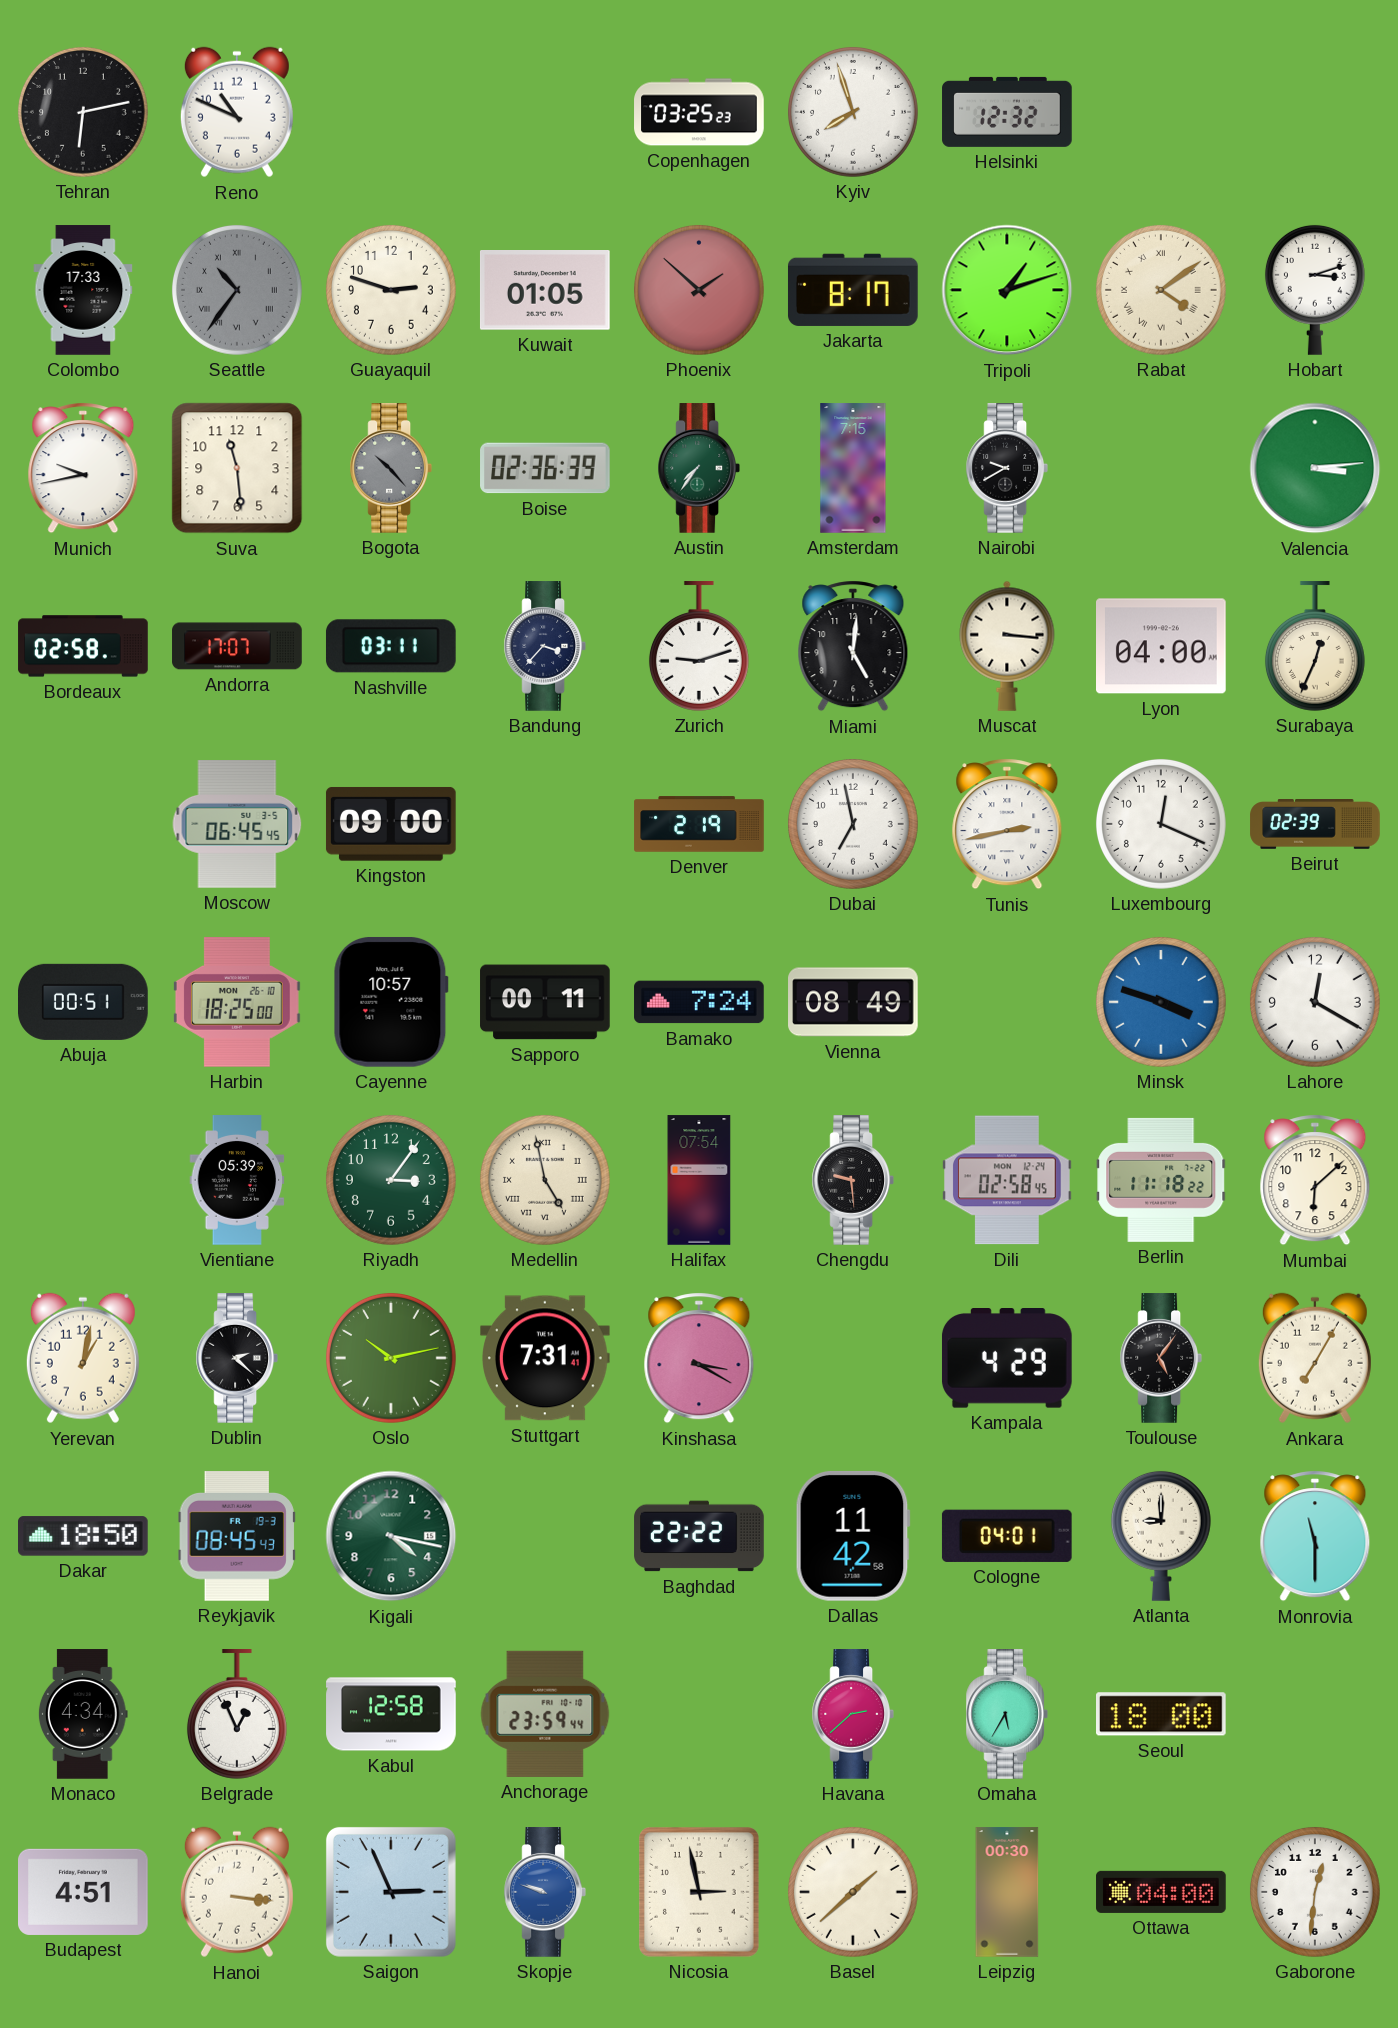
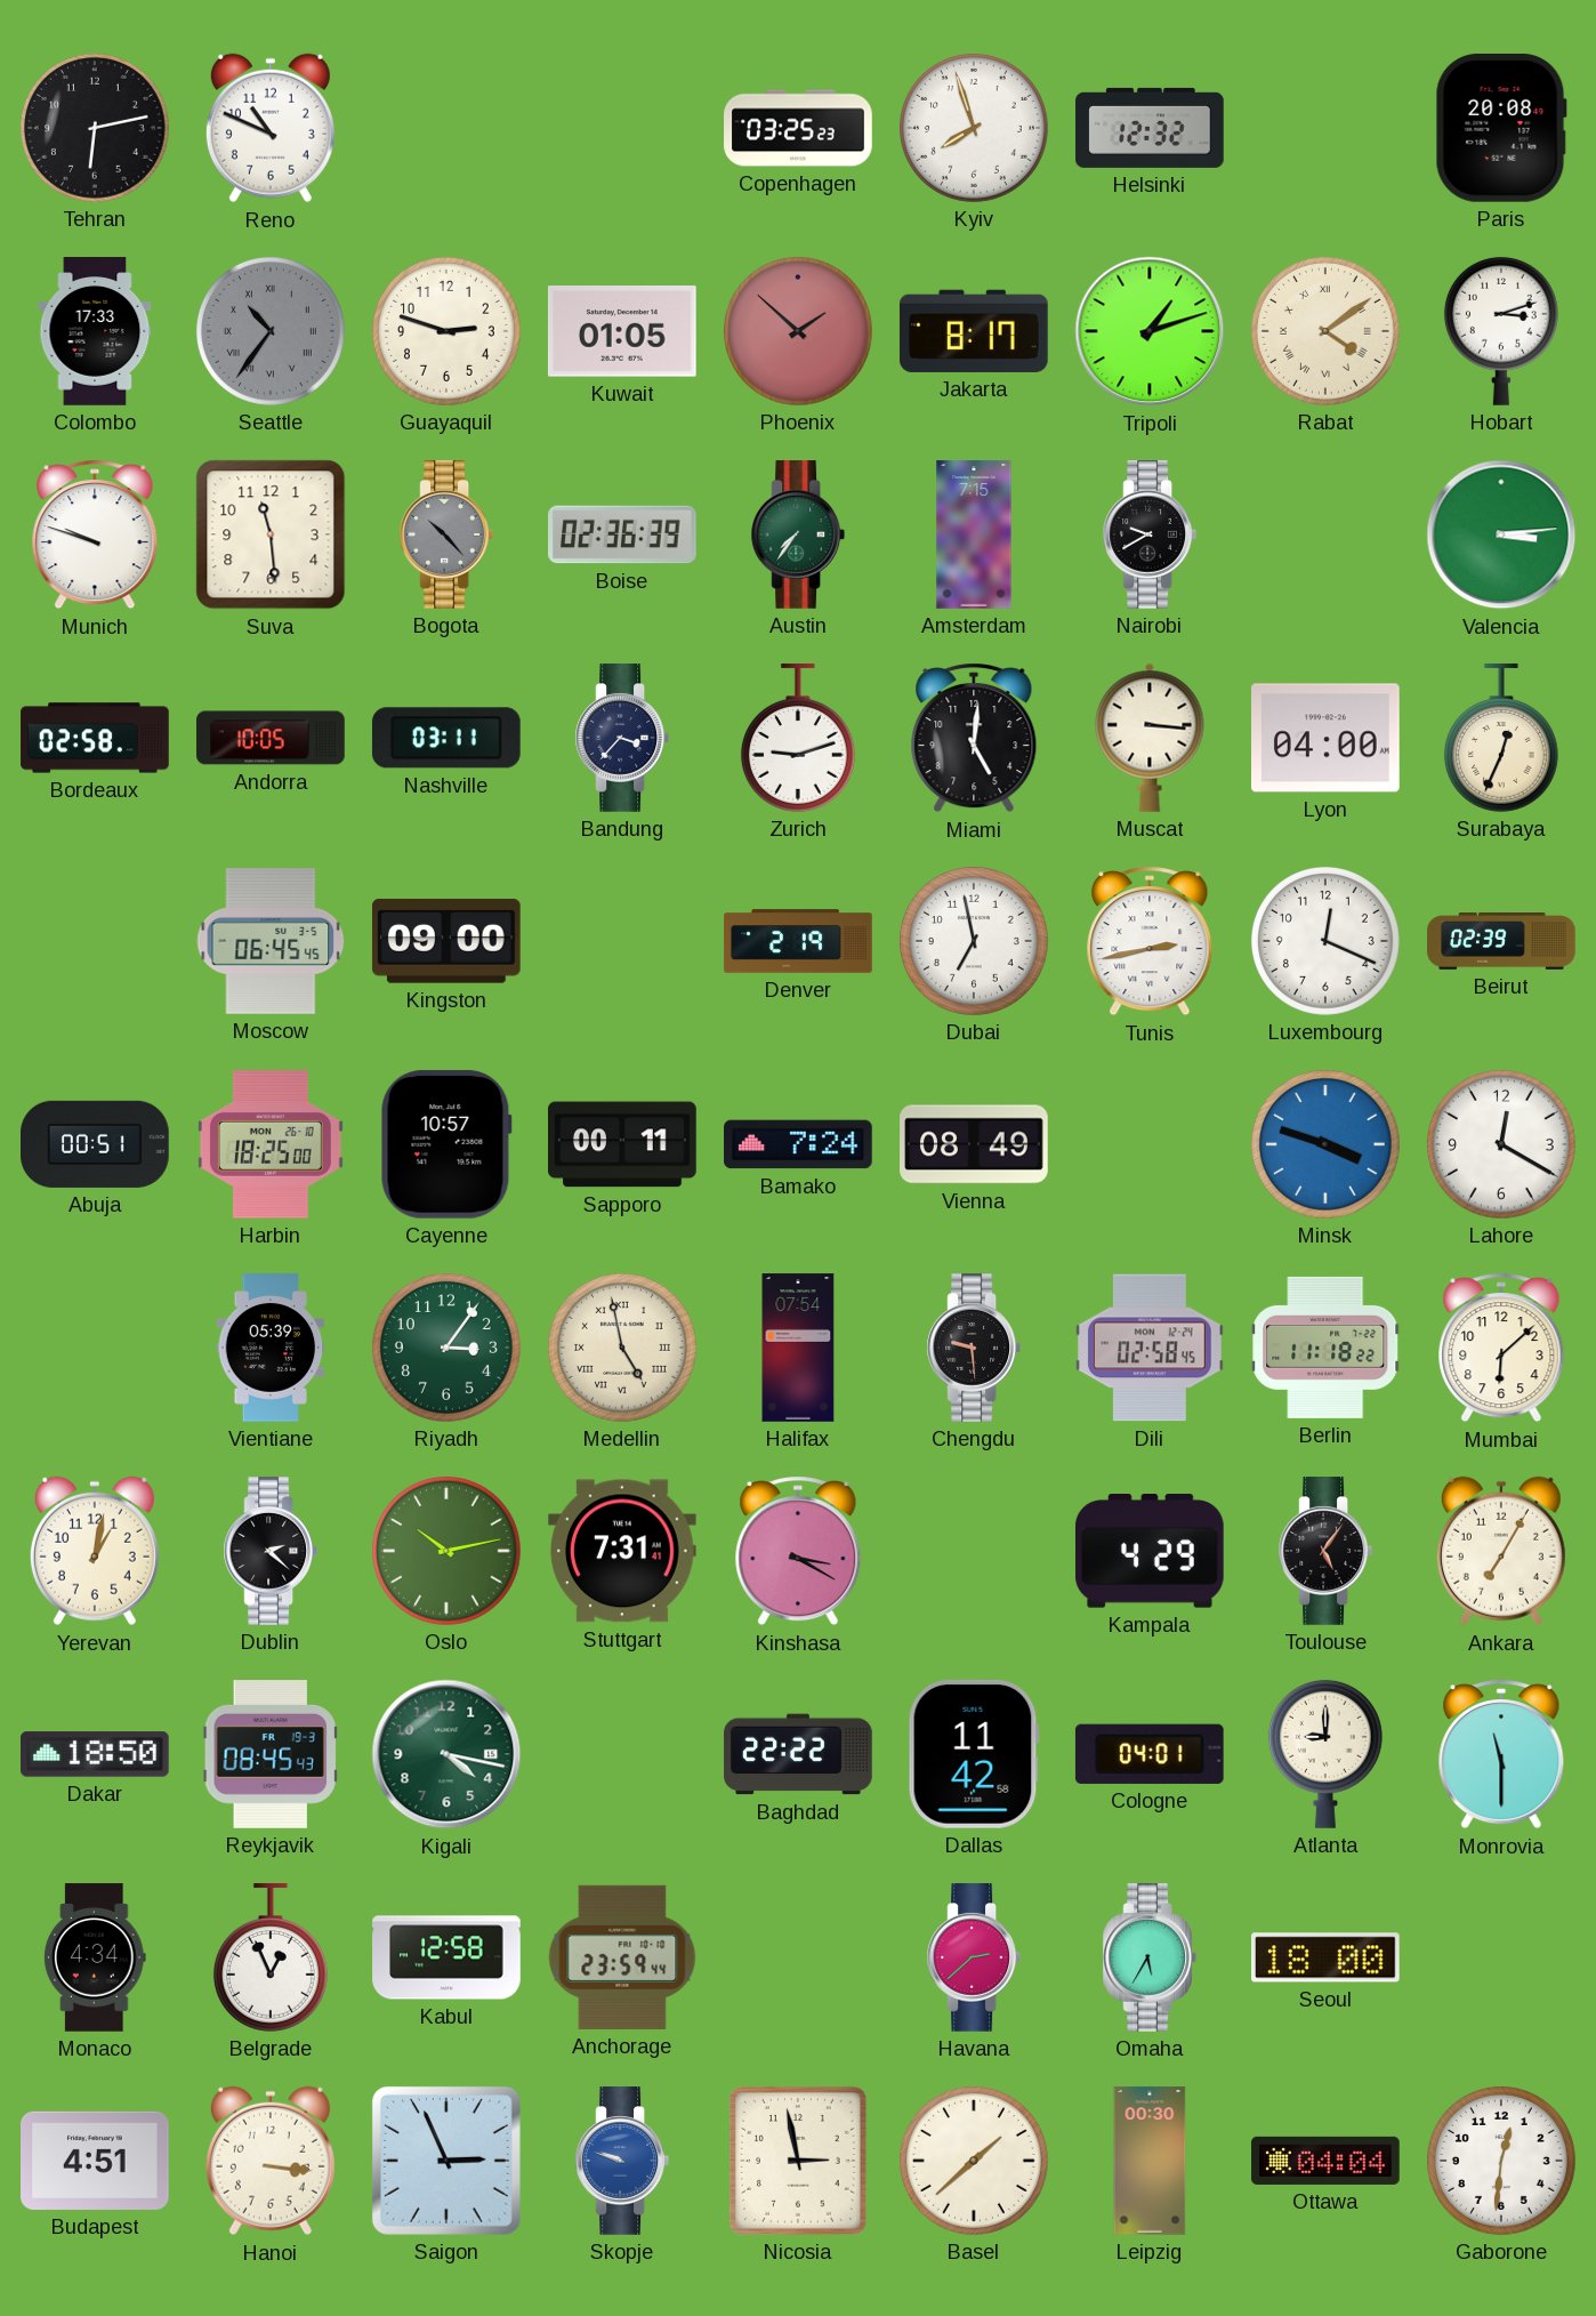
Paris: none -> 20:08 (1501, 128)
Munich: 9:43 -> 9:48 (95, 534)
Andorra: 17:07 -> 10:05 (271, 738)
Ottawa: 04:00 -> 04:04 (1325, 2161)
